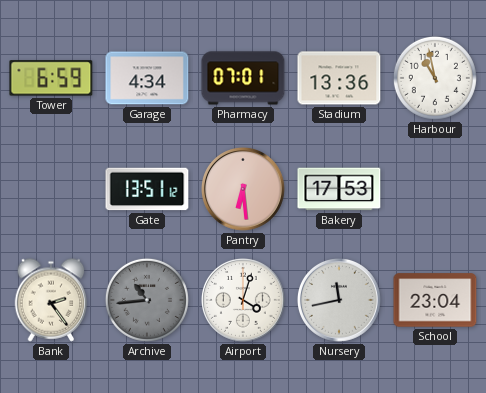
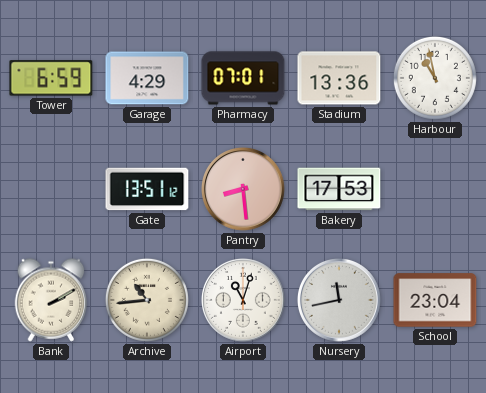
Garage: 4:34 -> 4:29 (147, 78)
Pantry: 6:29 -> 8:29 (243, 189)
Bank: 2:24 -> 2:10 (51, 300)
Archive dial: grey -> cream (147, 300)
Airport: 4:03 -> 11:03 (243, 300)
